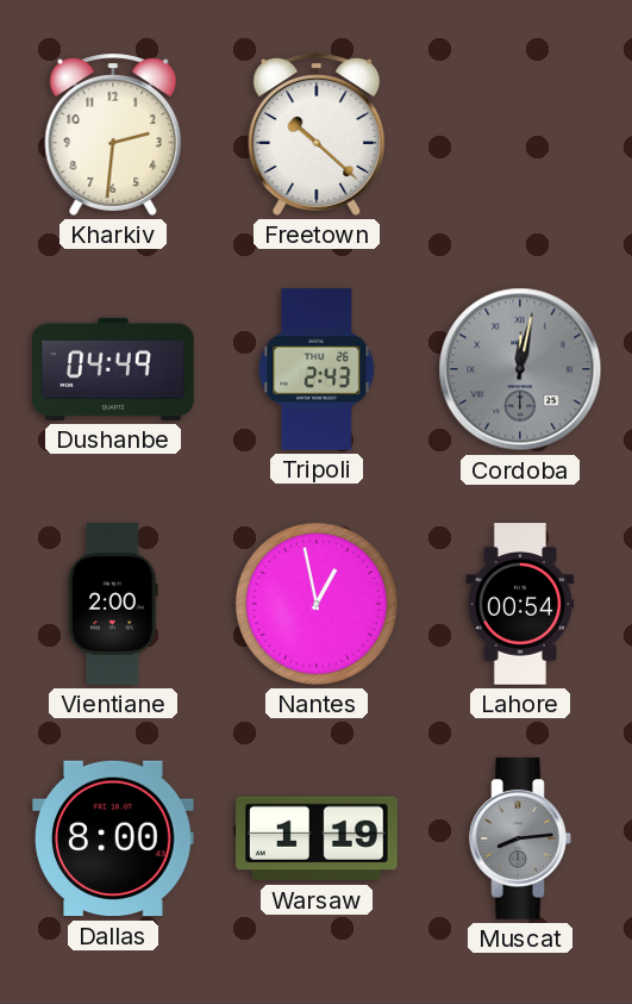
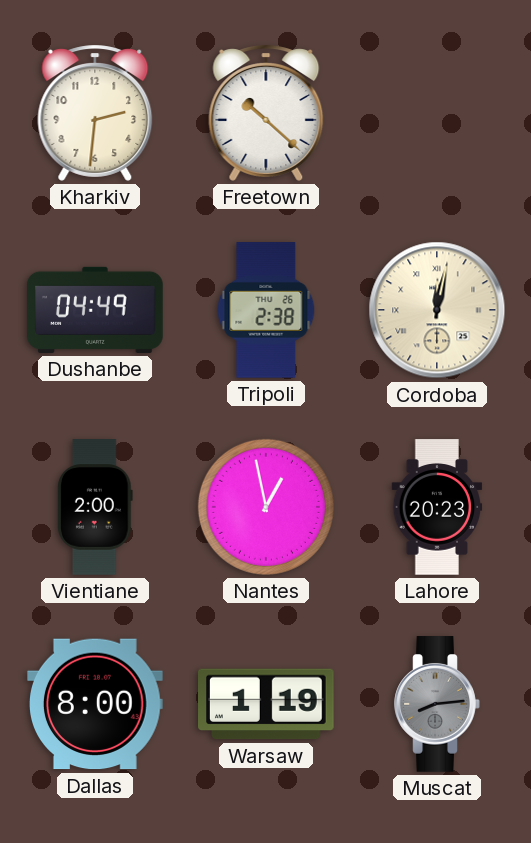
Tripoli: 2:43 -> 2:38 (266, 310)
Cordoba dial: grey -> cream (437, 310)
Lahore: 00:54 -> 20:23 (437, 507)
